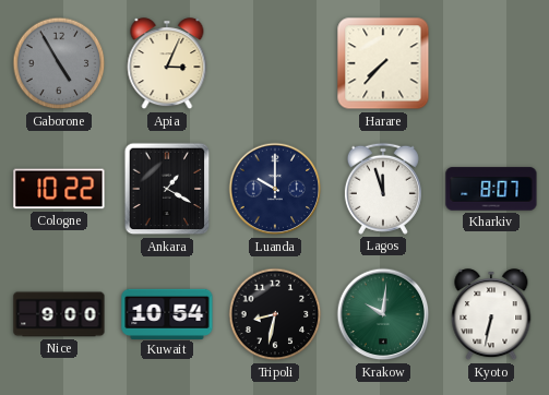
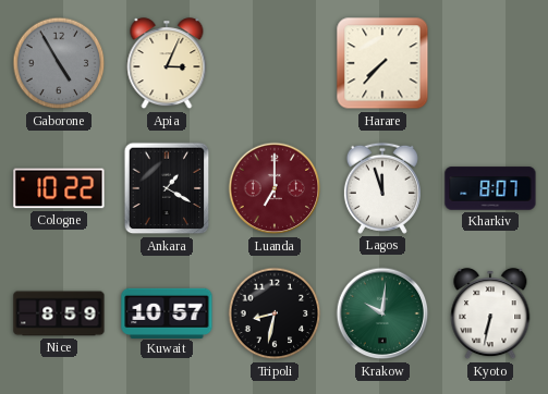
Luanda: 10:00 -> 7:00 (275, 188)
Luanda dial: navy -> burgundy (275, 188)
Nice: 9:00 -> 8:59 (59, 313)
Kuwait: 10:54 -> 10:57 (167, 312)
